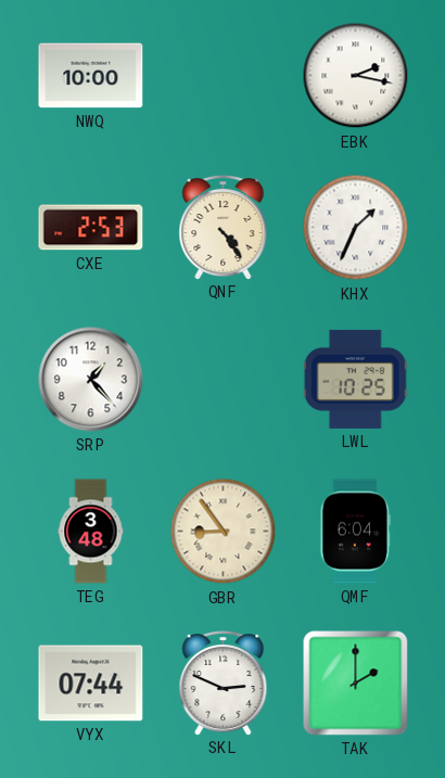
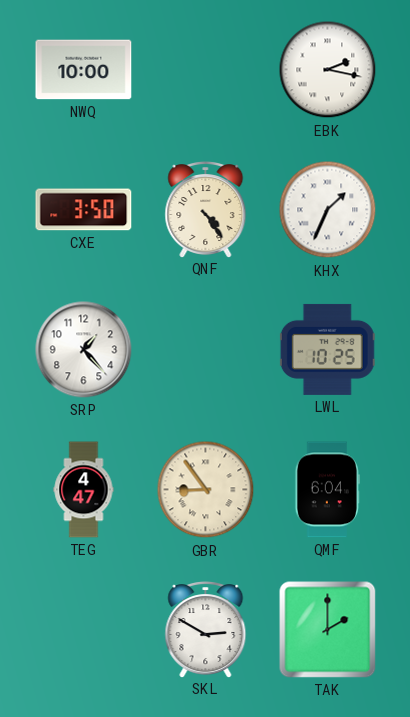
CXE: 2:53 -> 3:50 (84, 210)
TEG: 3:48 -> 4:47 (84, 490)
VYX: 07:44 -> none (91, 684)
SKL: 2:49 -> 2:50 (206, 630)
